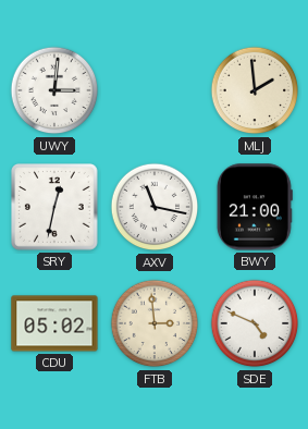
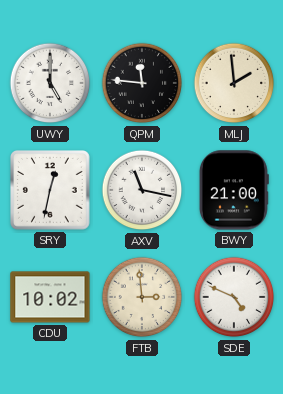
UWY: 3:01 -> 5:00 (50, 83)
QPM: none -> 11:46 (142, 83)
CDU: 05:02 -> 10:02 (50, 297)
